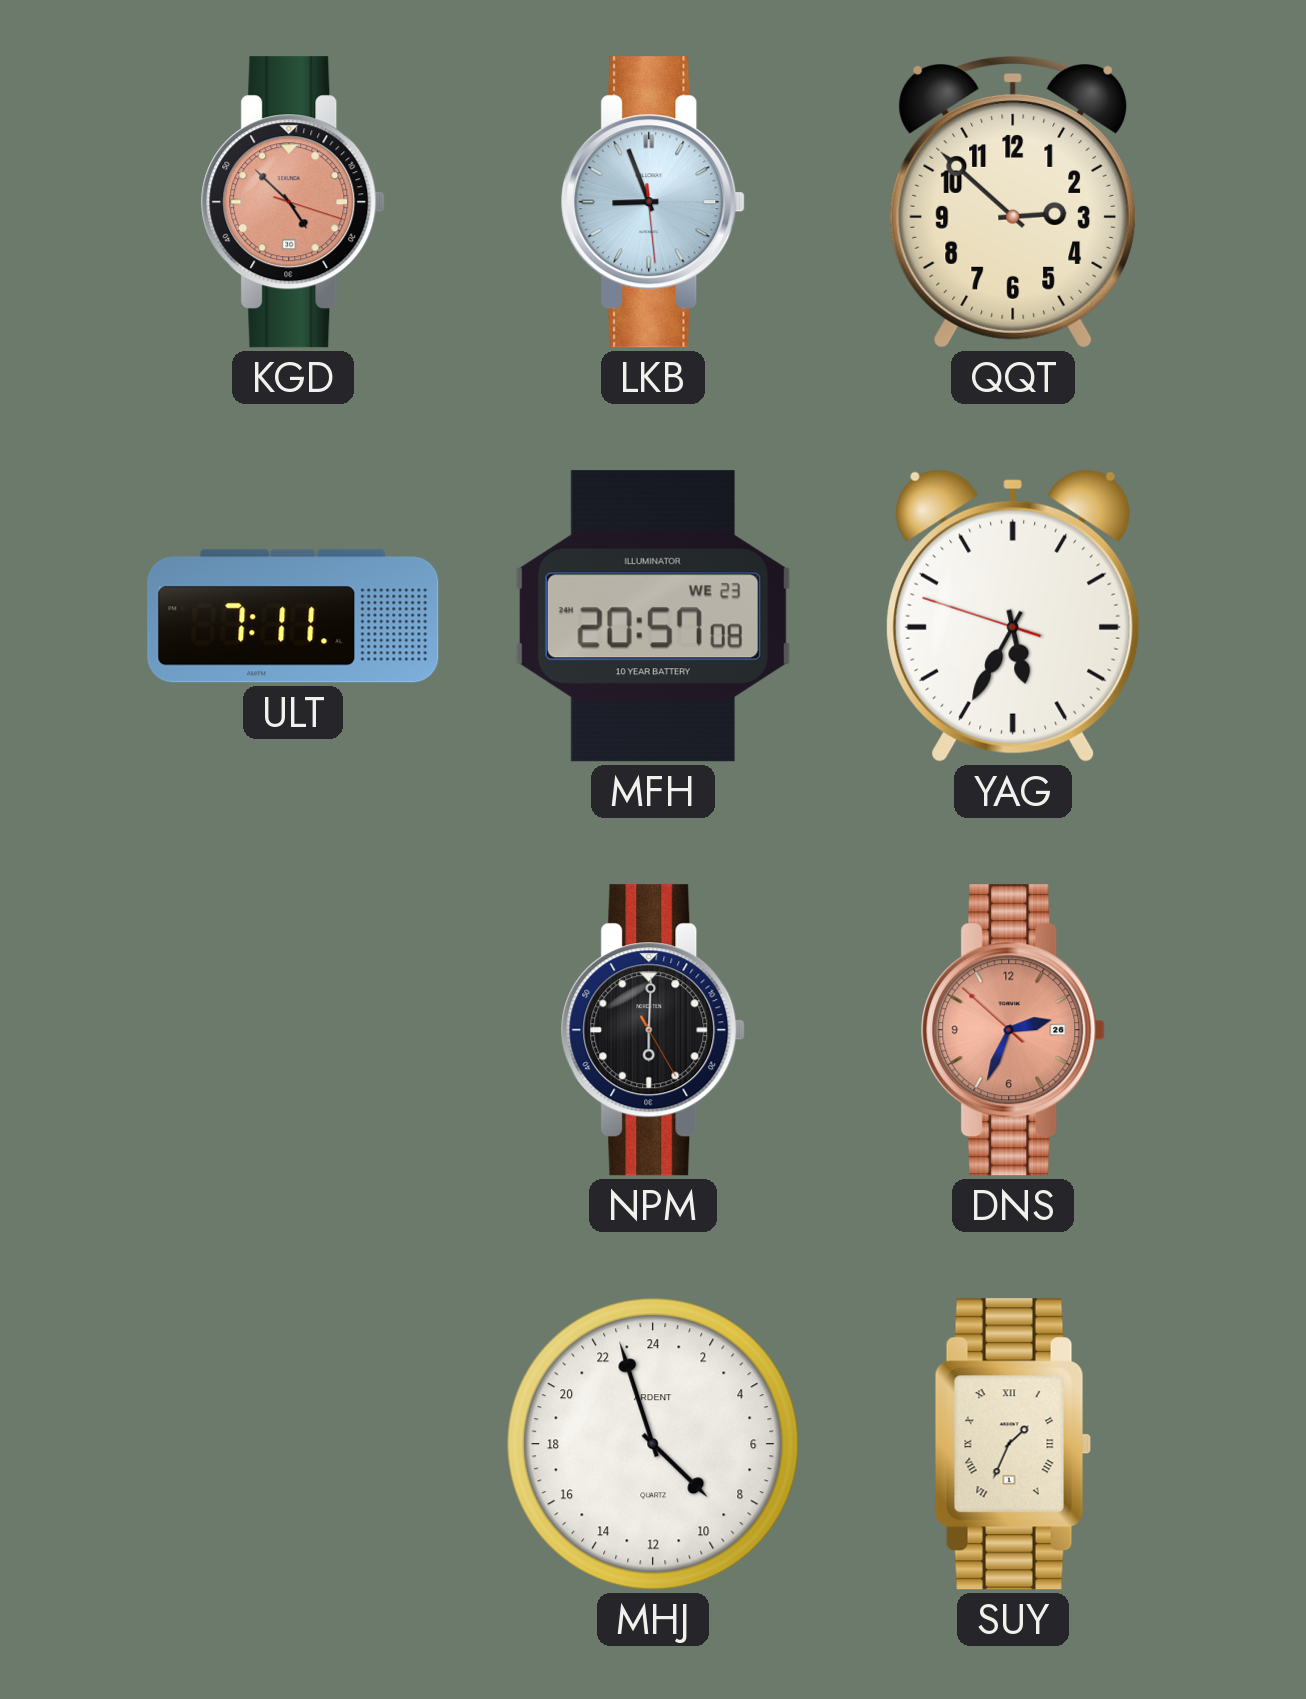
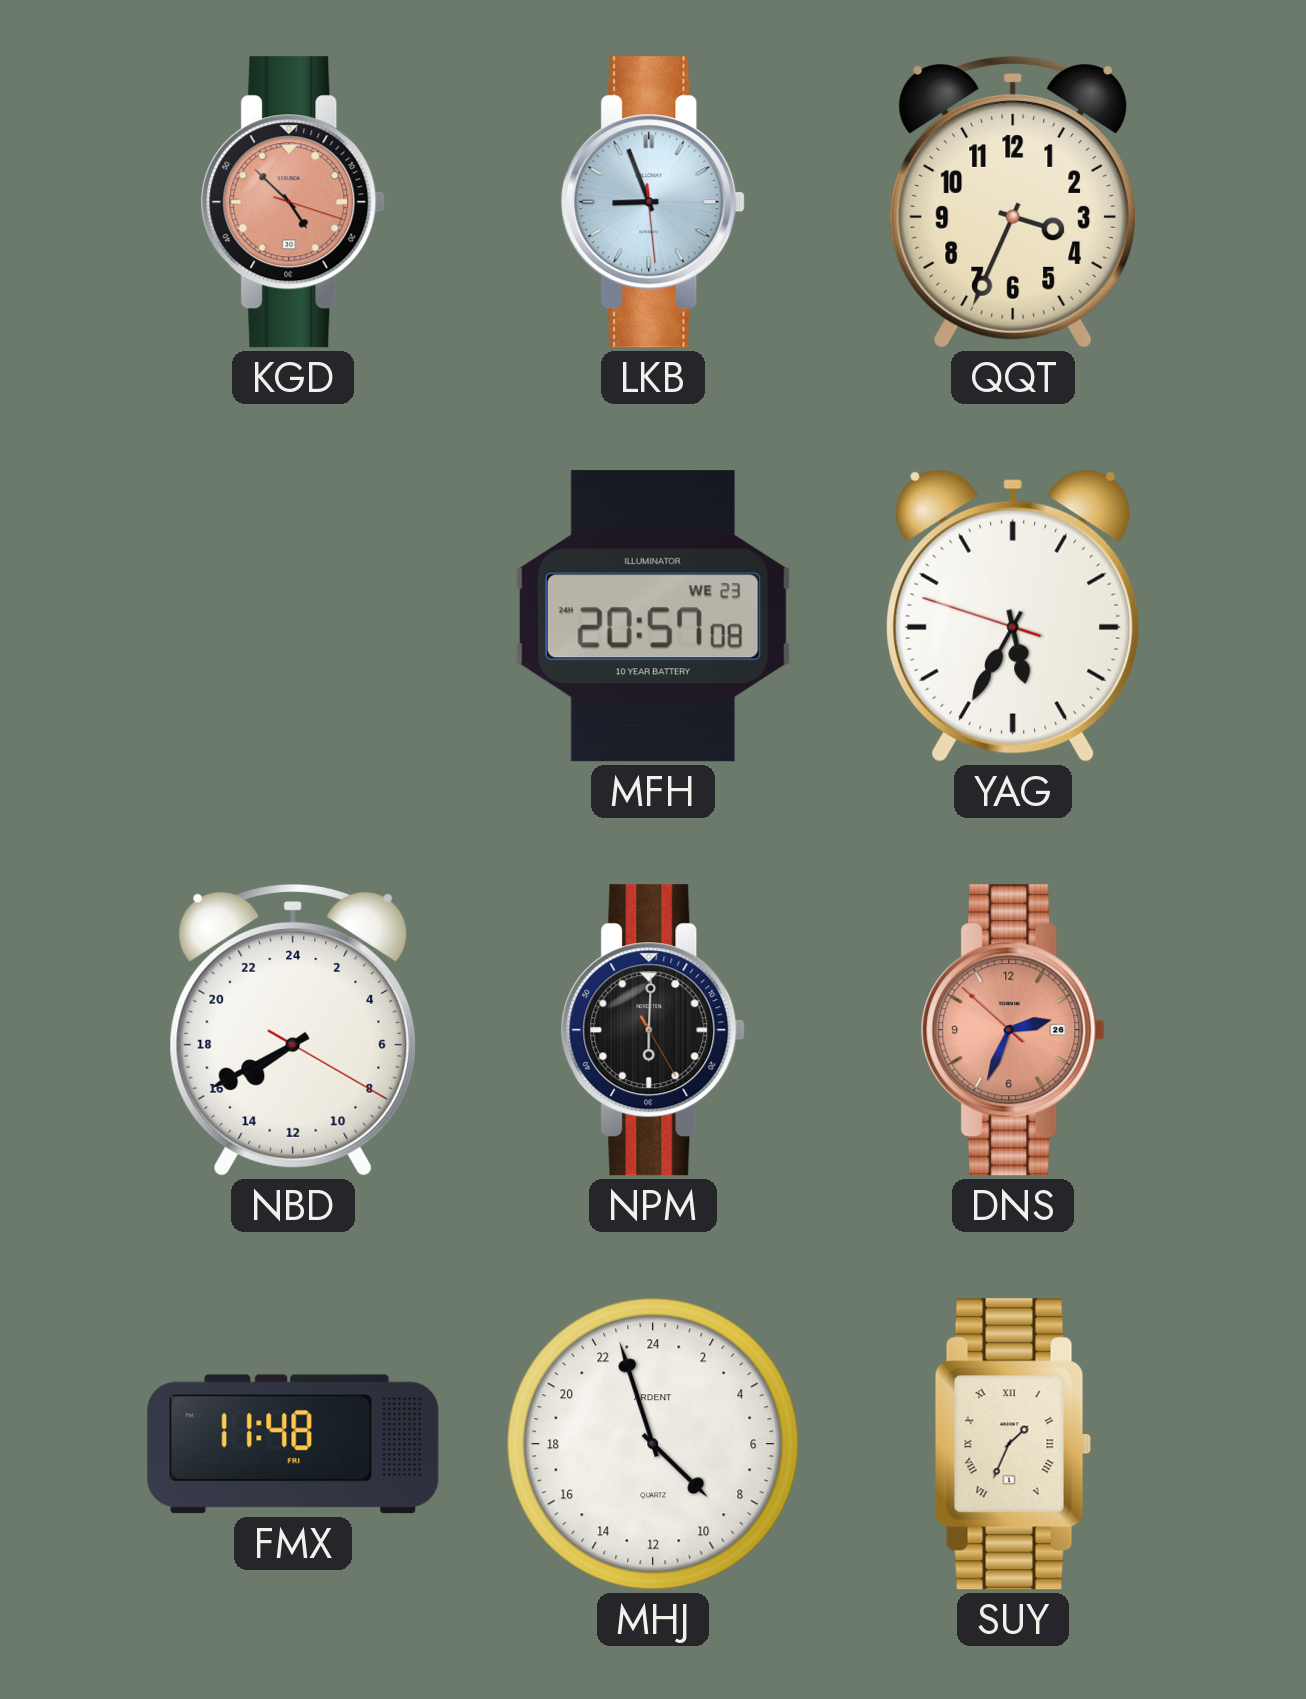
QQT: 2:52 -> 3:34 (1013, 203)
ULT: 7:11 -> none (293, 616)
NBD: none -> 15:40 (293, 1031)
FMX: none -> 11:48 (293, 1444)
